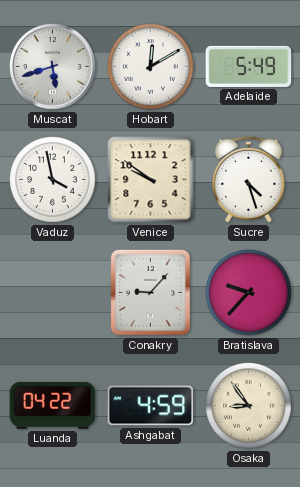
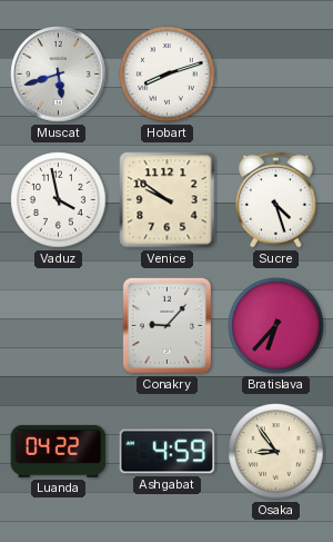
Hobart: 12:10 -> 8:12 (168, 75)
Adelaide: 5:49 -> none (249, 66)
Bratislava: 9:37 -> 6:37 (276, 326)
